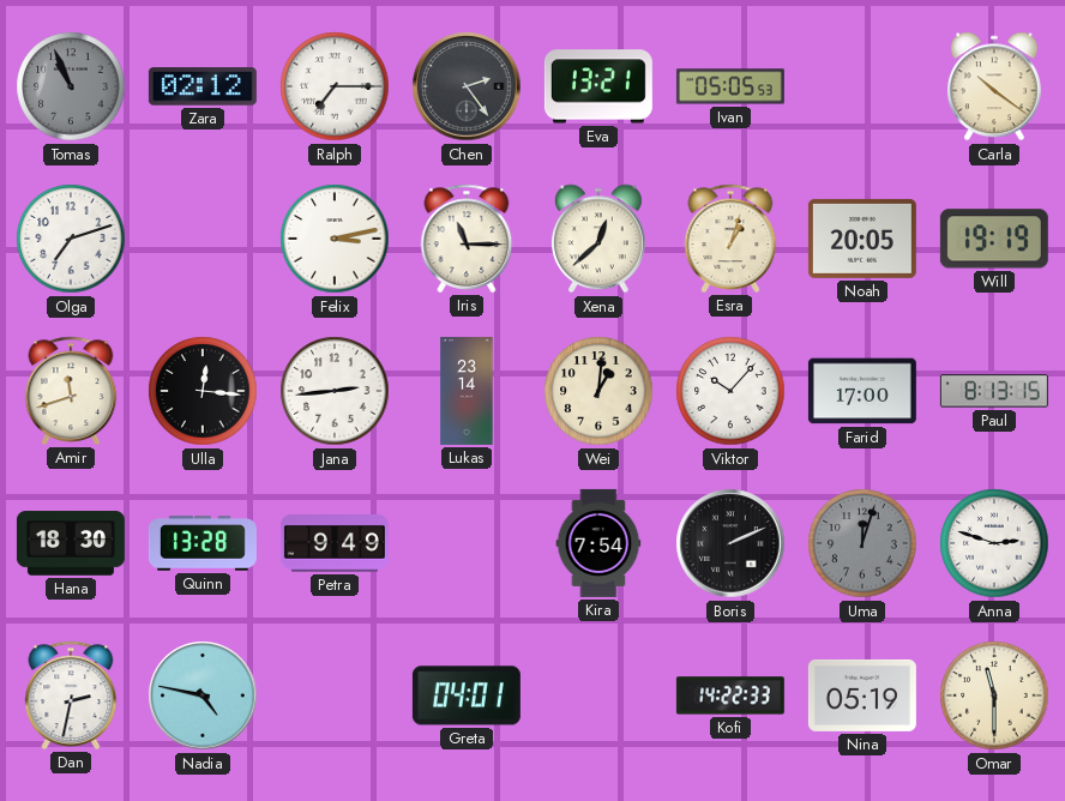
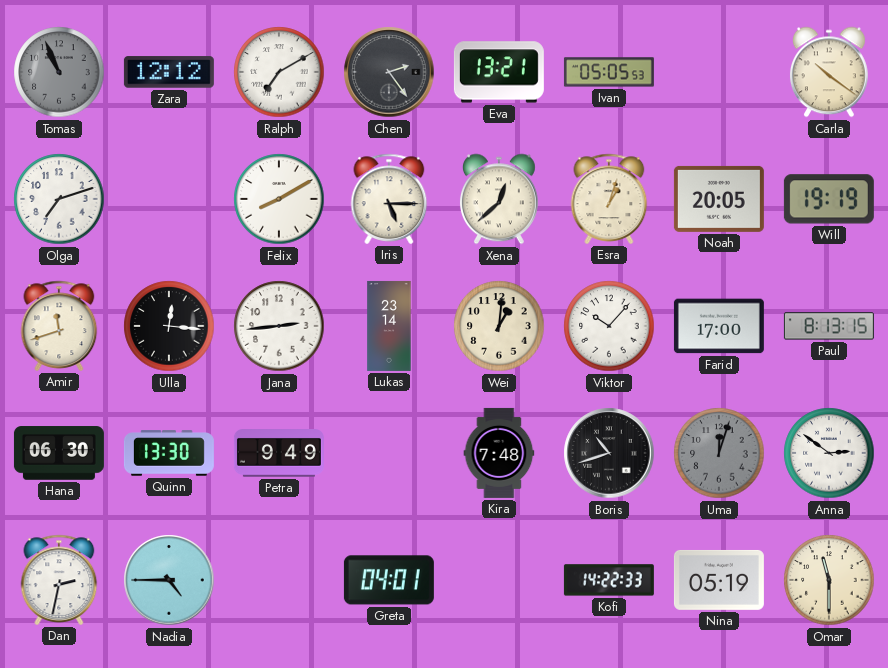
Zara: 02:12 -> 12:12 (169, 72)
Ralph: 7:15 -> 7:10 (279, 72)
Felix: 3:13 -> 8:10 (279, 199)
Iris: 11:15 -> 5:15 (389, 199)
Hana: 18:30 -> 06:30 (59, 453)
Quinn: 13:28 -> 13:30 (169, 453)
Kira: 7:54 -> 7:48 (499, 453)
Boris: 2:11 -> 10:42 (609, 453)
Anna: 2:48 -> 2:51 (829, 453)
Nadia: 4:47 -> 4:45 (169, 580)
